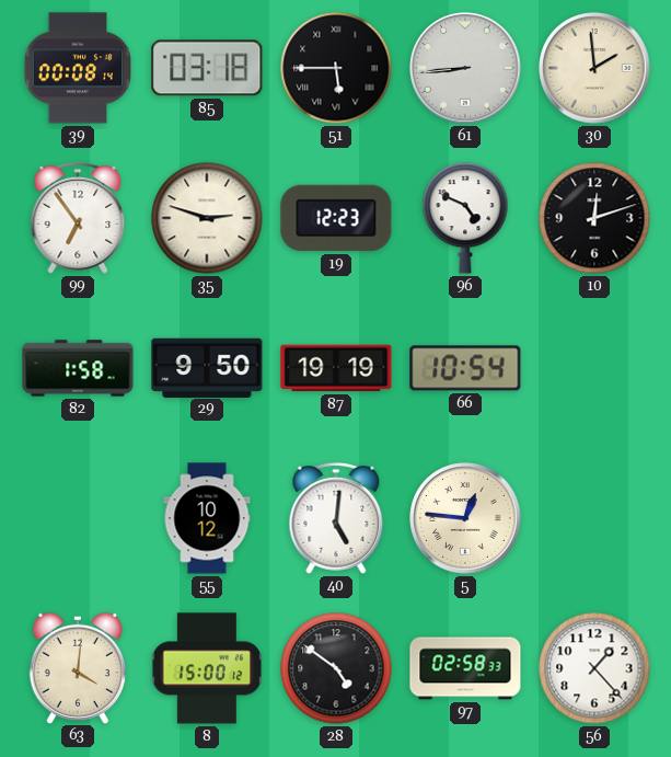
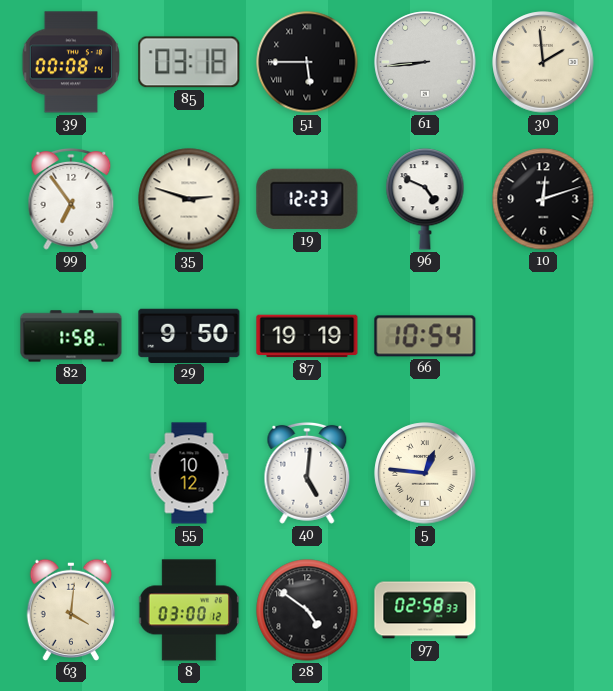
8: 15:00 -> 03:00 (189, 610)
56: 1:23 -> none (594, 668)
